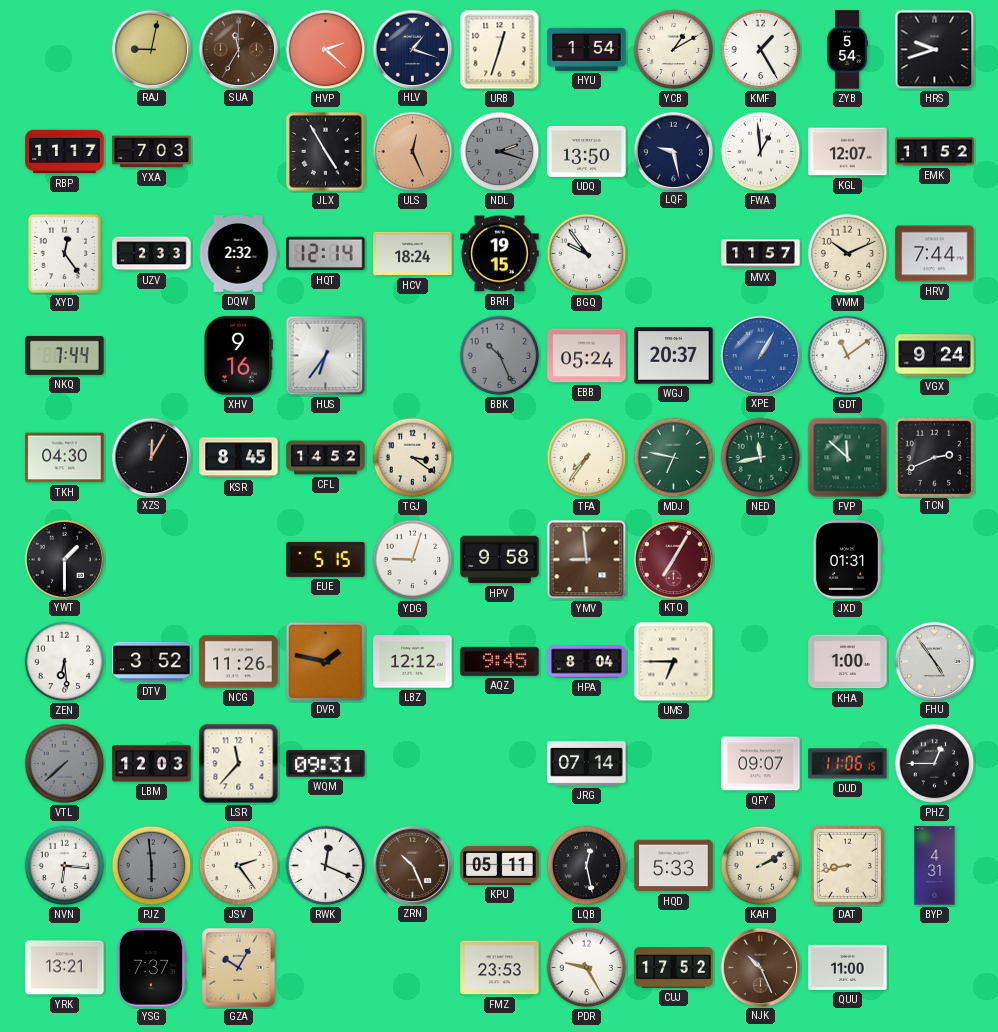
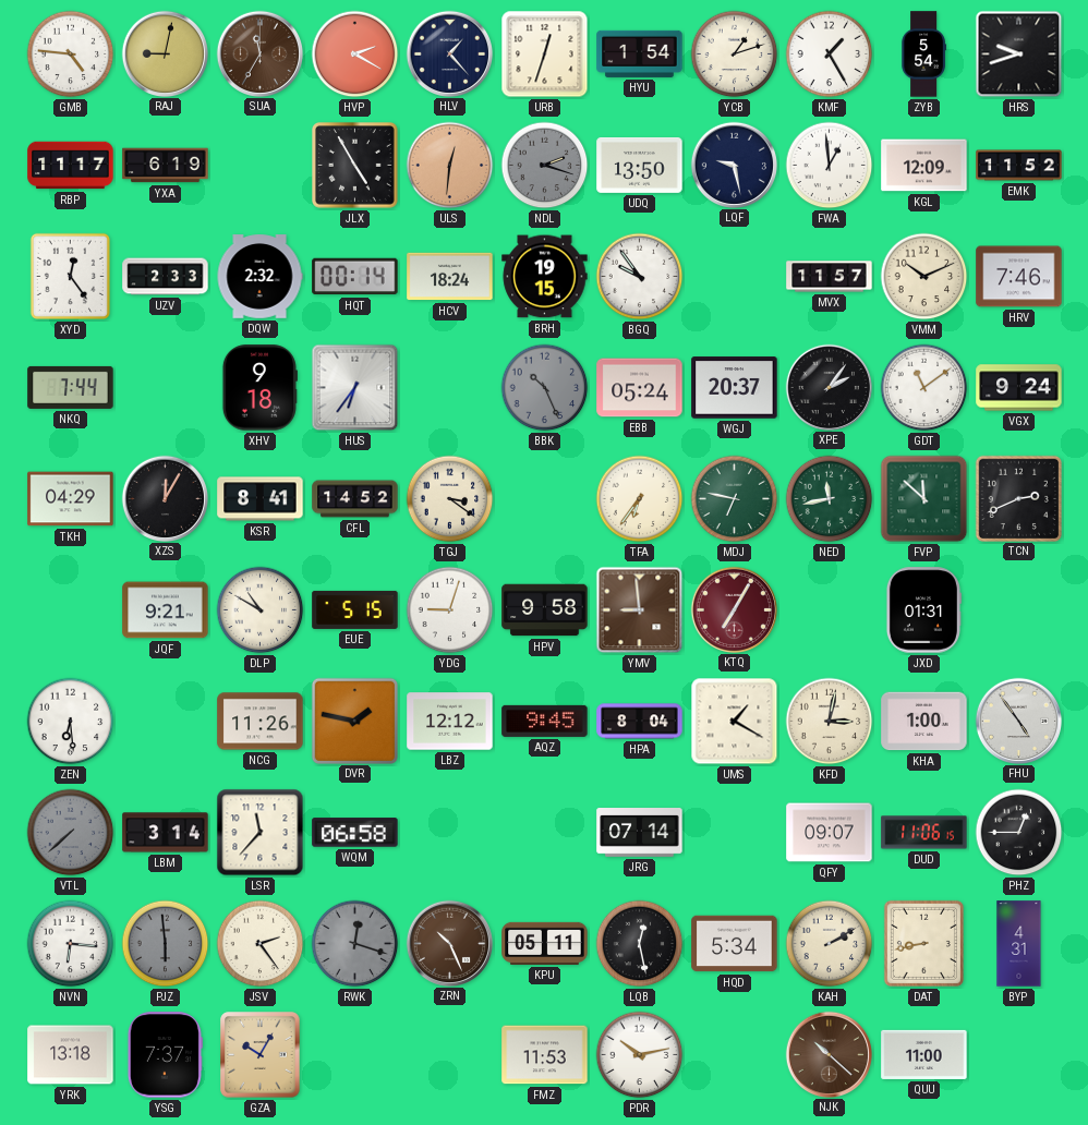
GMB: none -> 4:46 (71, 55)
HVP: 2:22 -> 2:20 (355, 55)
HLV: 1:18 -> 1:23 (449, 53)
YCB: 1:10 -> 1:12 (735, 55)
YXA: 7:03 -> 6:19 (166, 166)
ULS: 12:26 -> 12:31 (450, 166)
KGL: 12:07 -> 12:09 (924, 166)
HQT: 12:14 -> 00:14 (355, 277)
HRV: 7:44 -> 7:46 (1019, 277)
XHV: 9:16 -> 9:18 (259, 388)
XPE: 1:05 -> 2:06 (829, 387)
XPE dial: blue -> black (829, 387)
TKH: 04:30 -> 04:29 (71, 499)
KSR: 8:45 -> 8:41 (261, 499)
TFA: 7:36 -> 6:36 (640, 499)
YWT: 1:30 -> none (64, 559)
JQF: none -> 9:21 (166, 610)
DLP: none -> 10:50 (261, 610)
DTV: 3:52 -> none (152, 662)
UMS: 6:45 -> 1:20 (735, 722)
KFD: none -> 3:02 (830, 722)
LBM: 12:03 -> 3:14 (166, 833)
WQM: 09:31 -> 06:58 (355, 833)
RWK: 12:19 -> 12:18 (355, 944)
RWK dial: white -> grey (355, 944)
HQD: 5:33 -> 5:34 (735, 944)
YRK: 13:21 -> 13:18 (71, 1055)
FMZ: 23:53 -> 11:53 (545, 1055)
PDR: 9:25 -> 10:13 (640, 1055)
CUJ: 17:52 -> none (674, 968)
NJK: 10:26 -> 10:22 (829, 1054)
